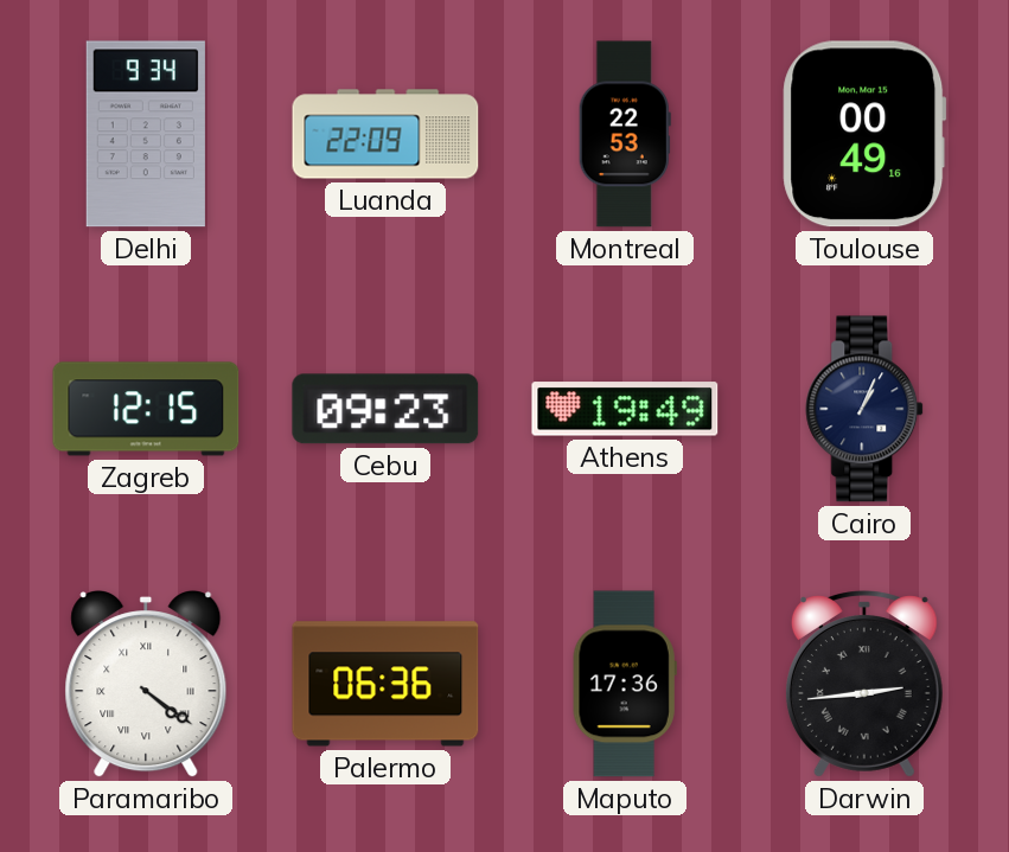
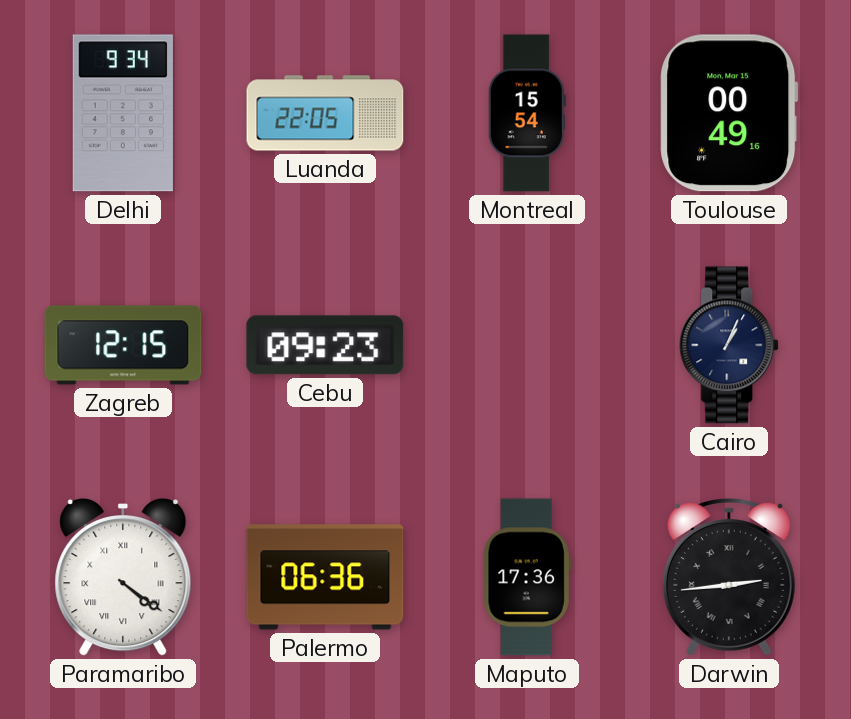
Luanda: 22:09 -> 22:05 (325, 113)
Montreal: 22:53 -> 15:54 (527, 113)
Athens: 19:49 -> none (625, 409)
